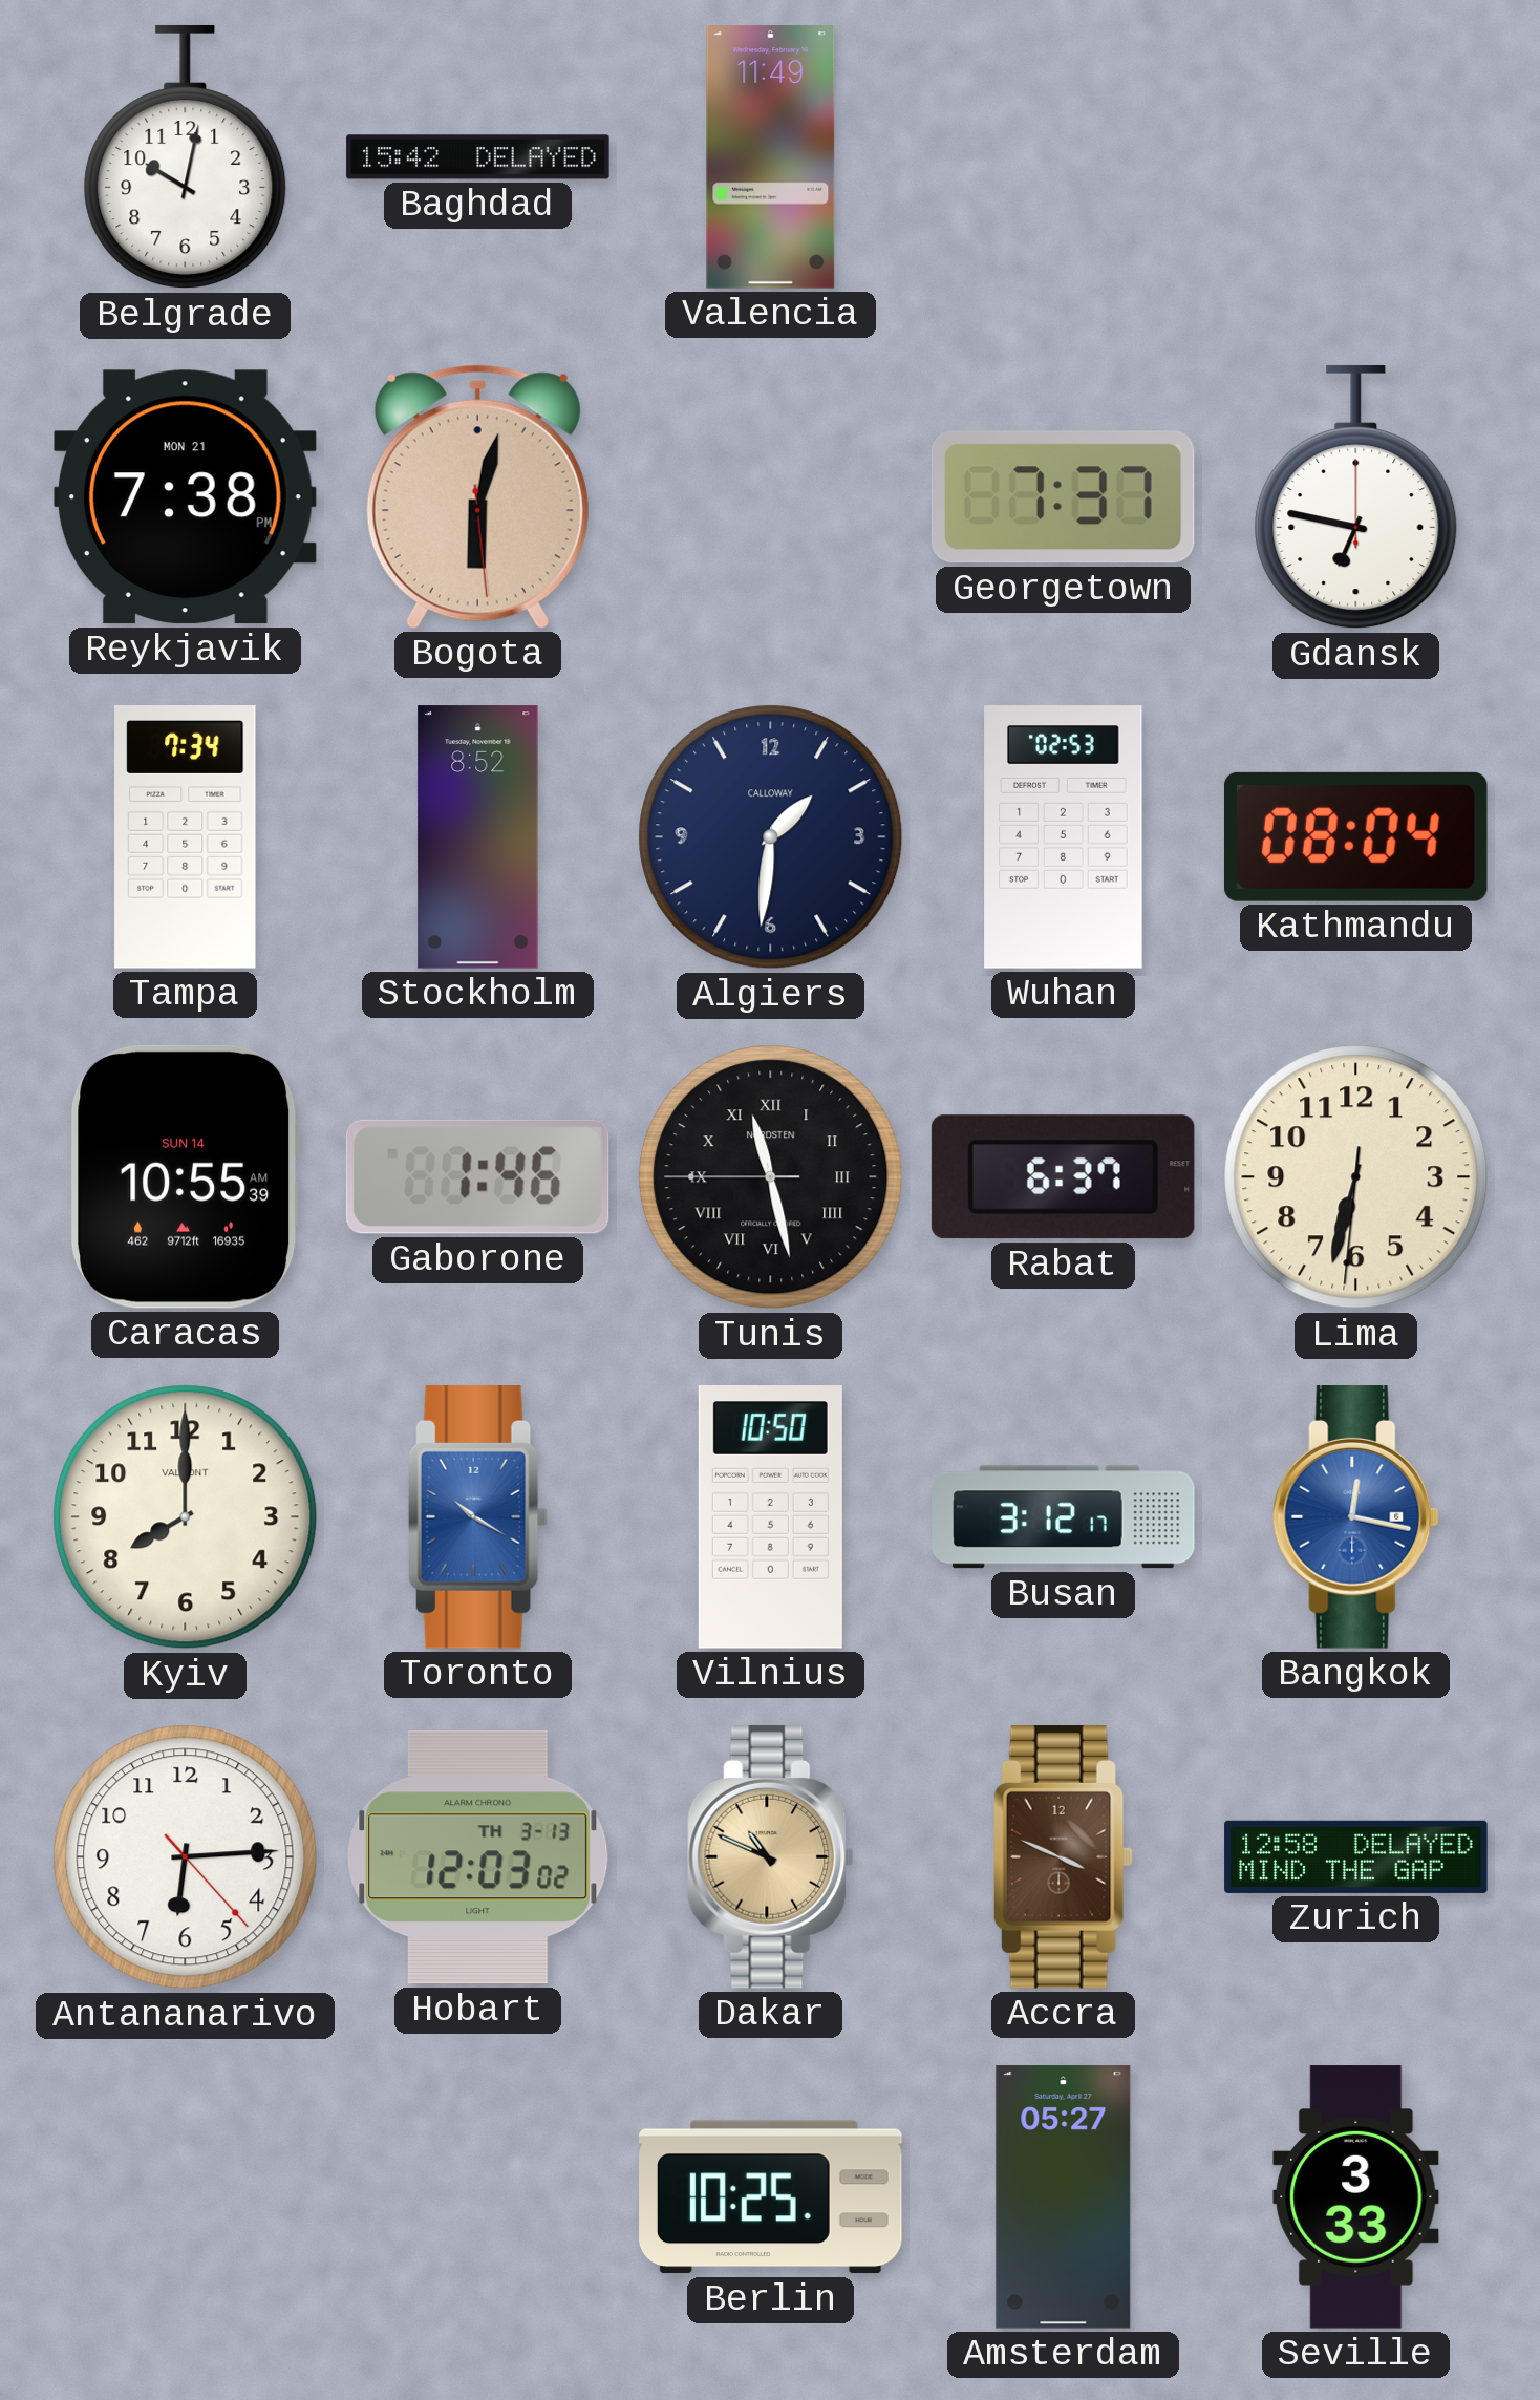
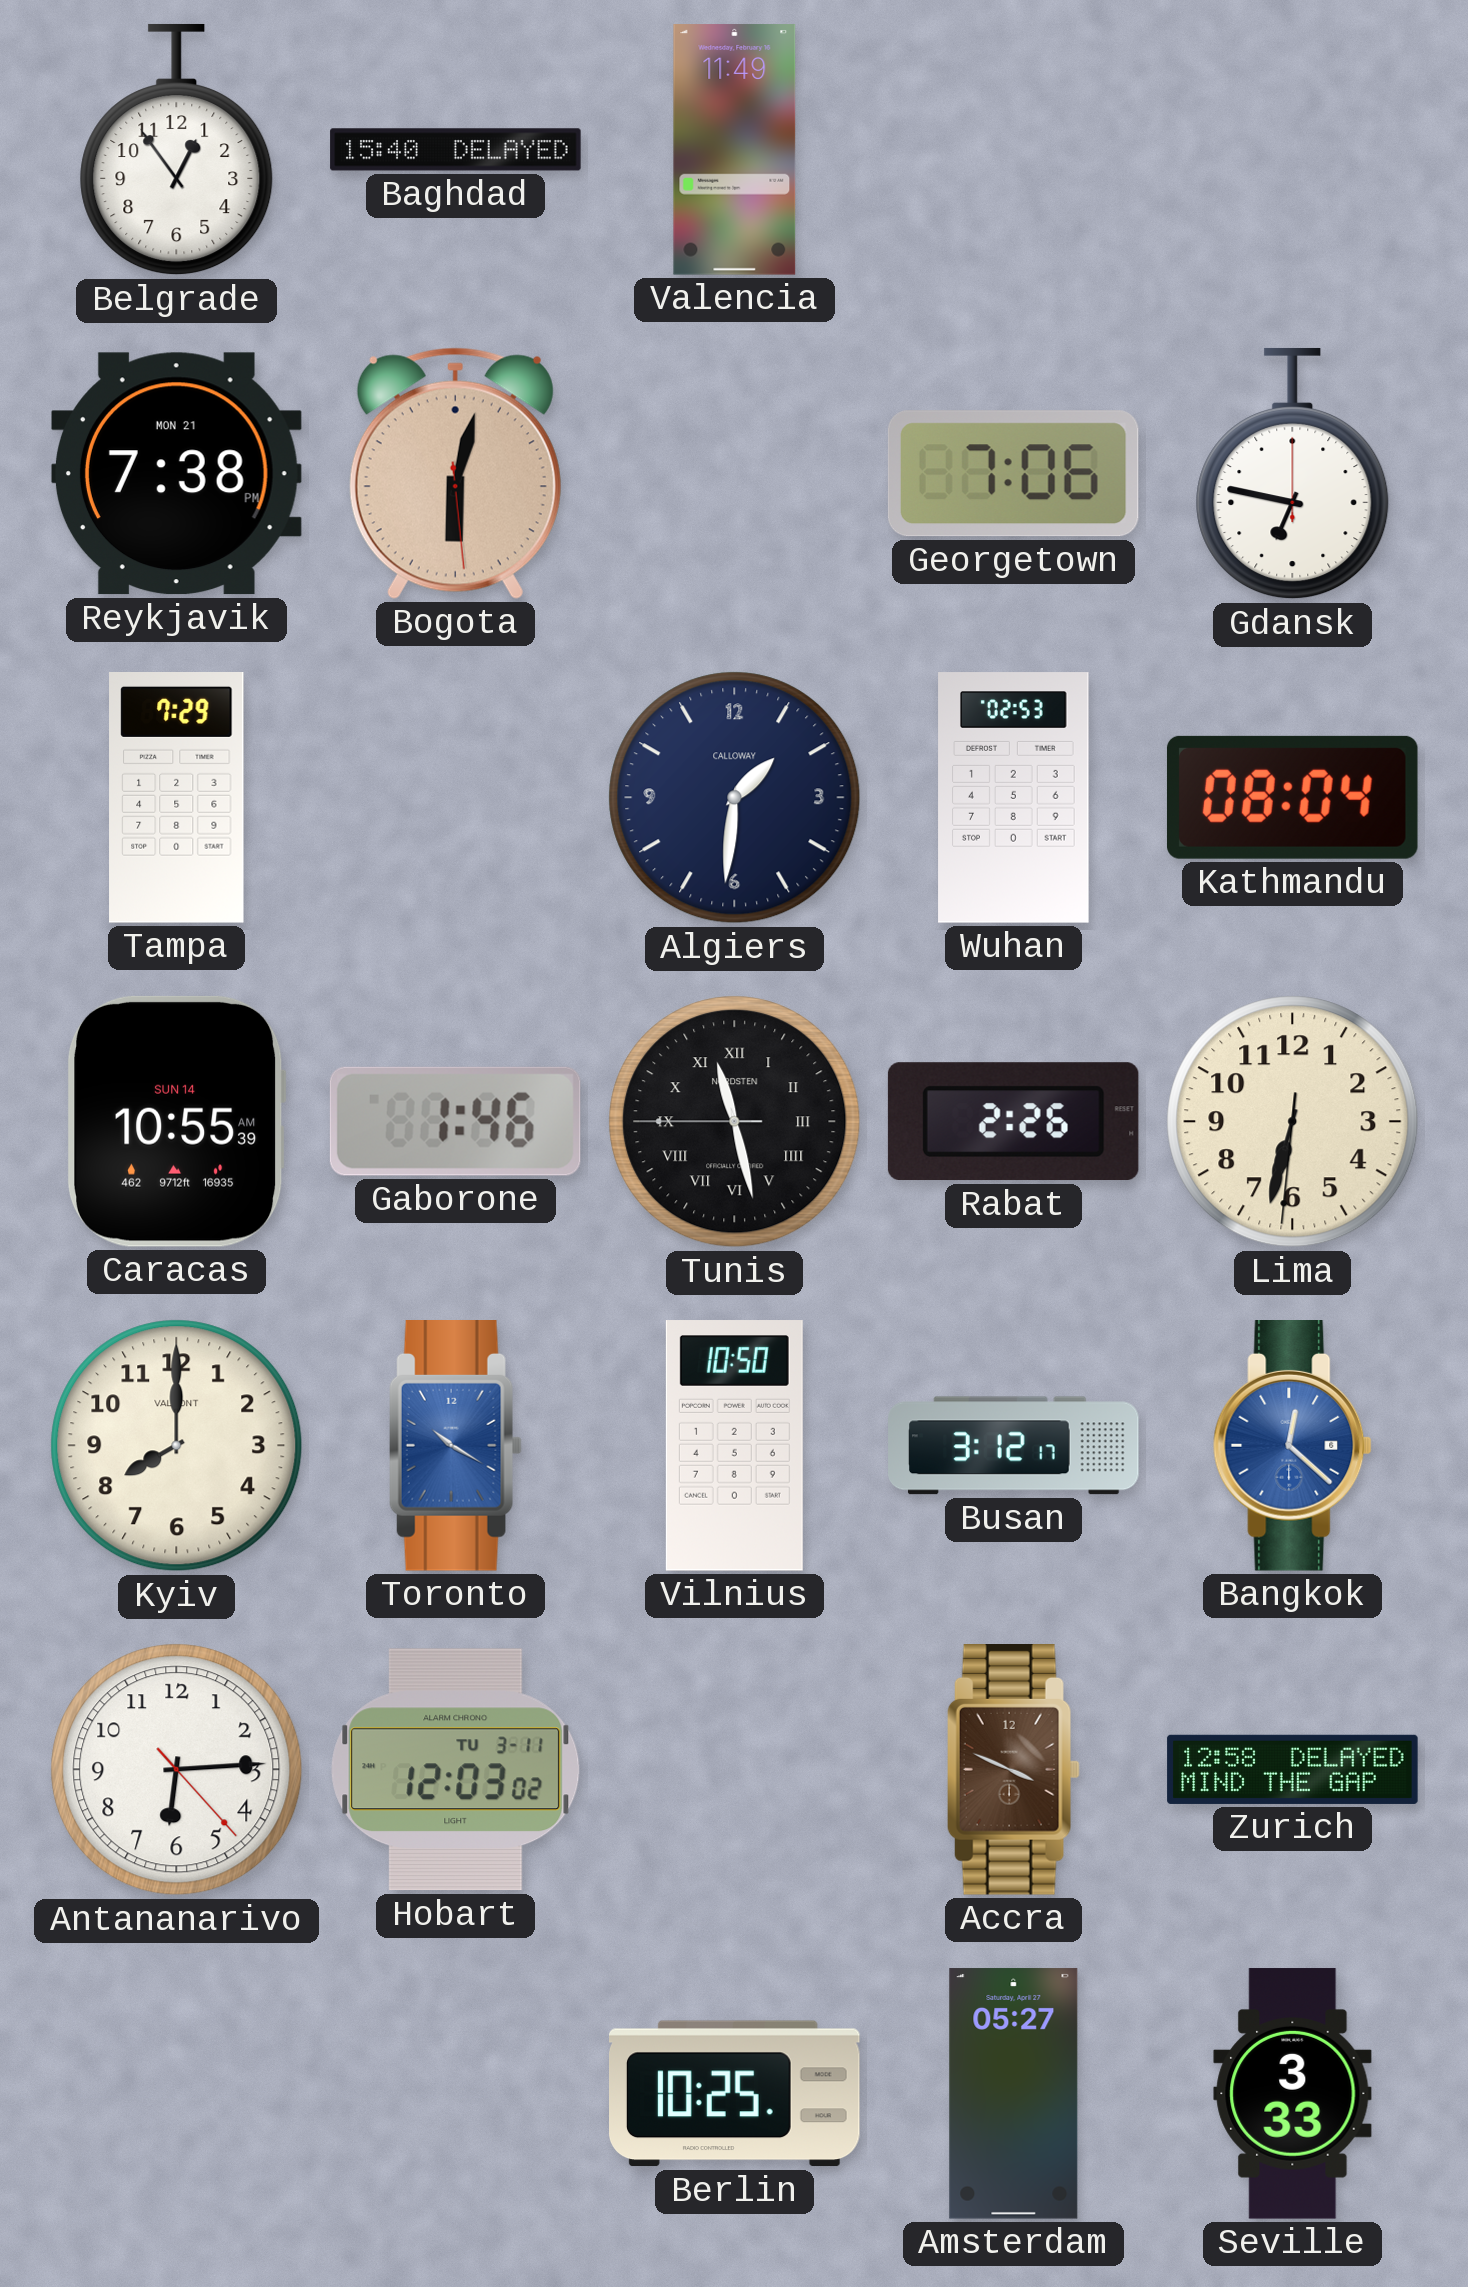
Belgrade: 10:02 -> 12:54 (177, 150)
Baghdad: 15:42 -> 15:40 (456, 150)
Georgetown: 7:37 -> 7:06 (1013, 474)
Tampa: 7:34 -> 7:29 (177, 798)
Stockholm: 8:52 -> none (478, 837)
Rabat: 6:37 -> 2:26 (1013, 1122)
Bangkok: 12:17 -> 12:22 (1293, 1446)
Hobart date: TH 3-13 -> TU 3-11 (456, 1770)
Dakar: 10:49 -> none (771, 1857)
